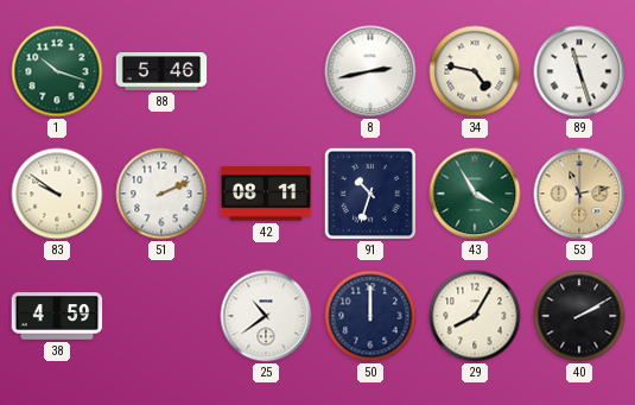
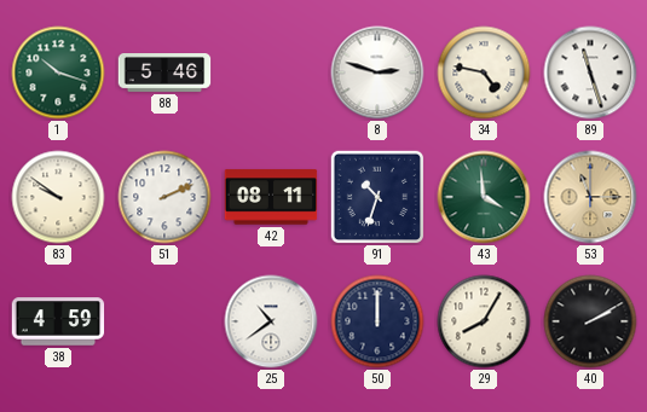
8: 2:43 -> 2:48 (377, 72)
43: 3:55 -> 3:59 (484, 197)
53: 11:13 -> 11:15 (590, 197)
